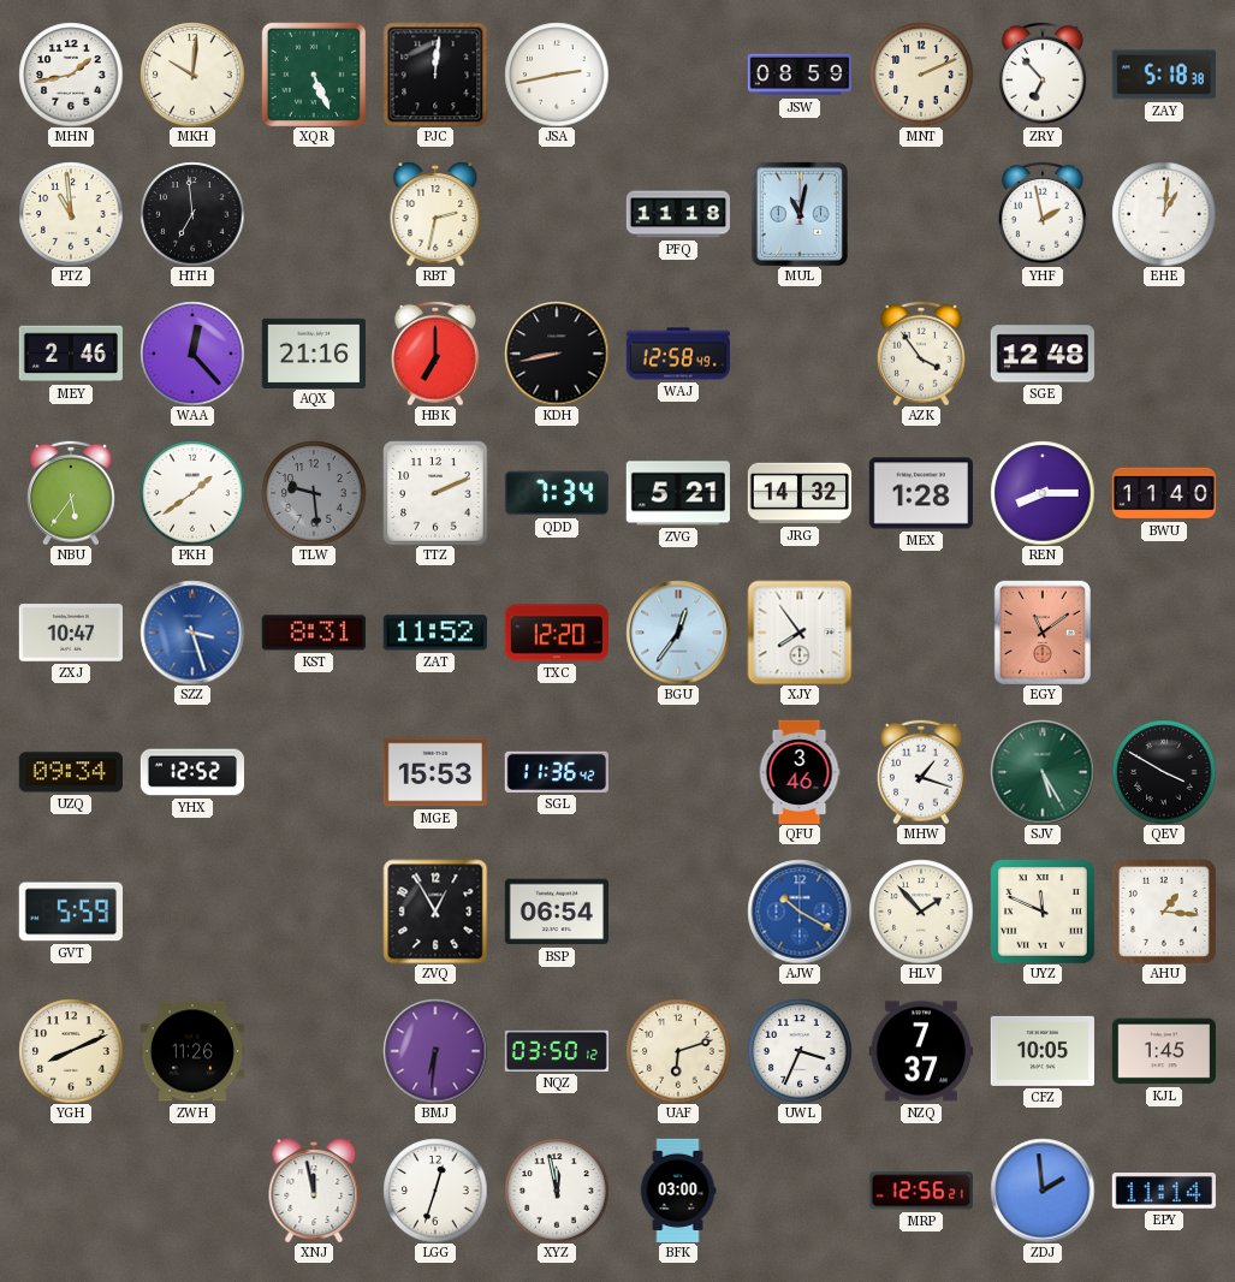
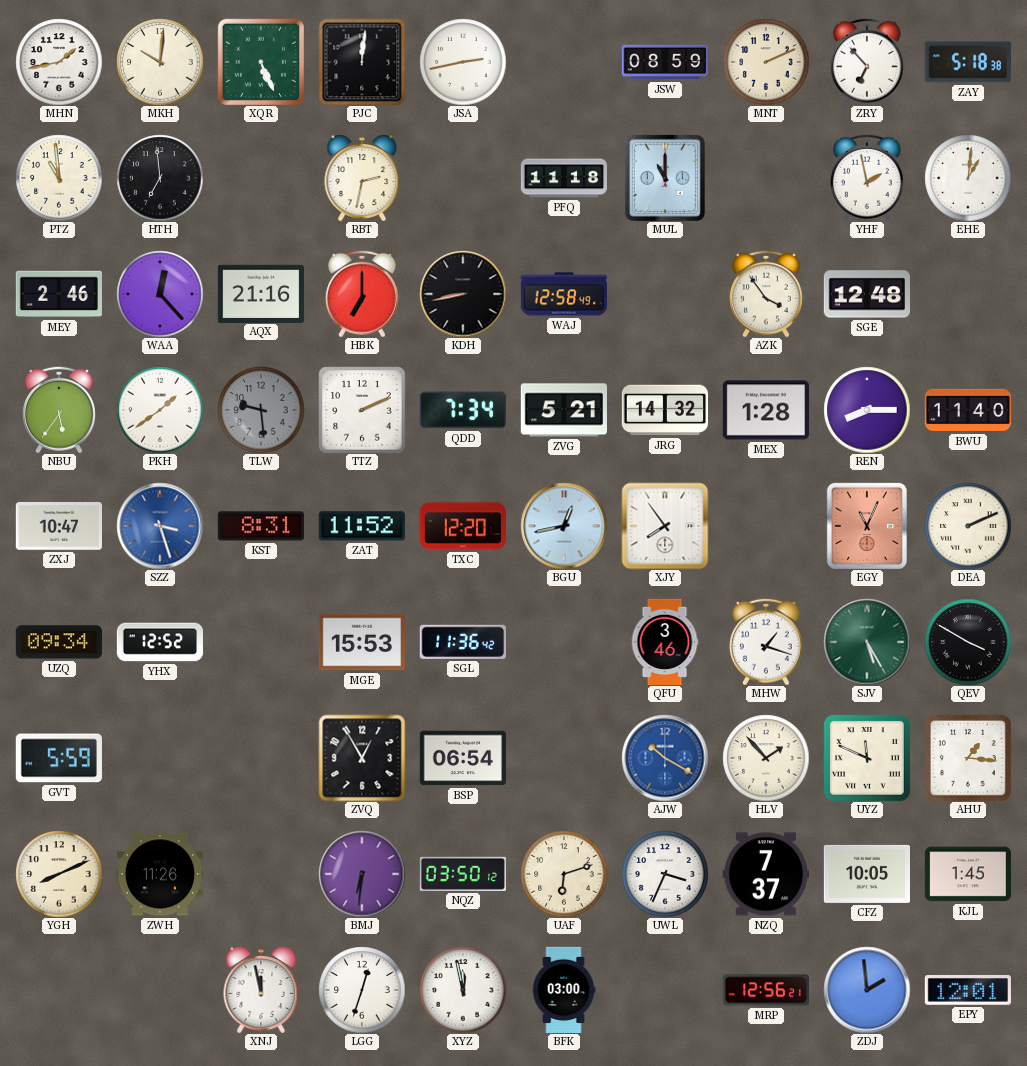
MUL: 11:02 -> 11:00 (665, 178)
BGU: 12:36 -> 12:43 (564, 526)
EGY: 11:09 -> 11:04 (867, 526)
DEA: none -> 2:11 (968, 526)
EPY: 11:14 -> 12:01 (968, 991)
